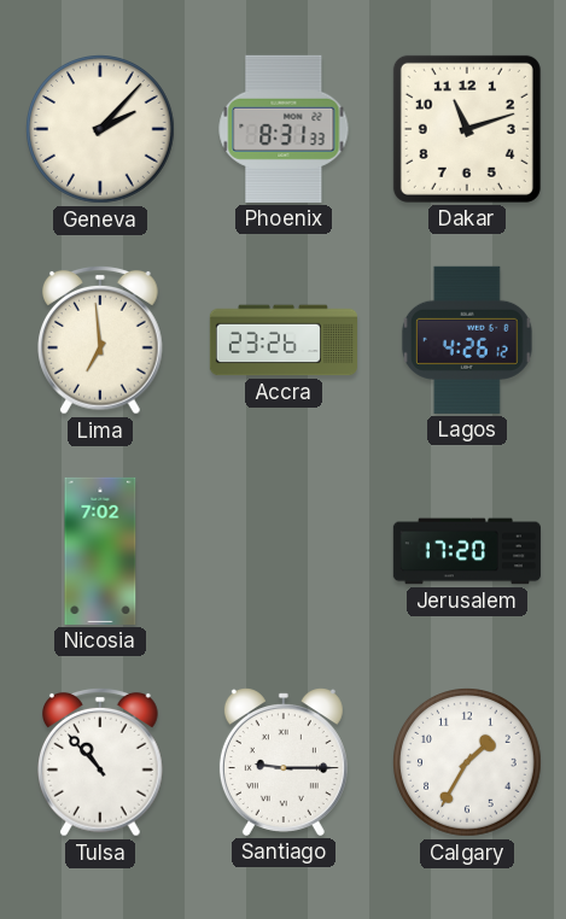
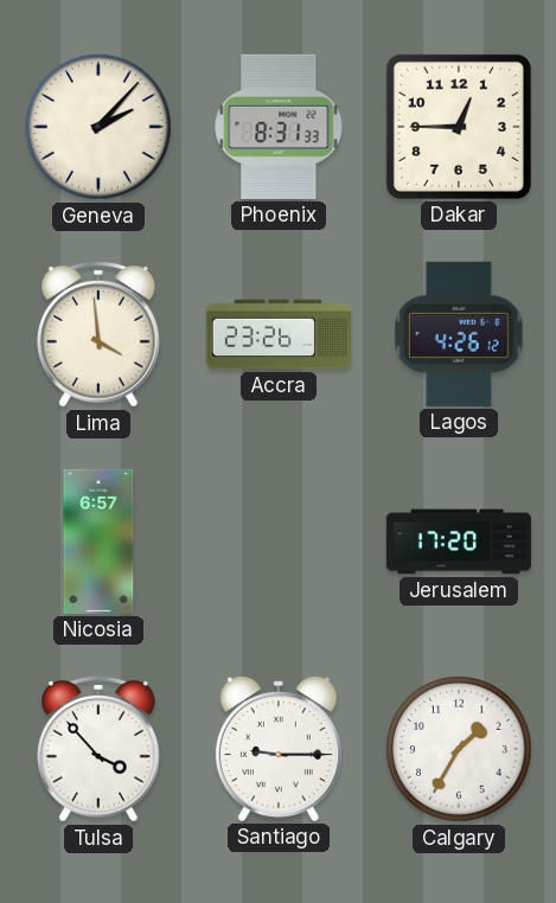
Dakar: 11:12 -> 12:45 (459, 127)
Lima: 6:59 -> 3:59 (100, 334)
Nicosia: 7:02 -> 6:57 (98, 542)
Tulsa: 10:53 -> 3:53 (100, 749)
